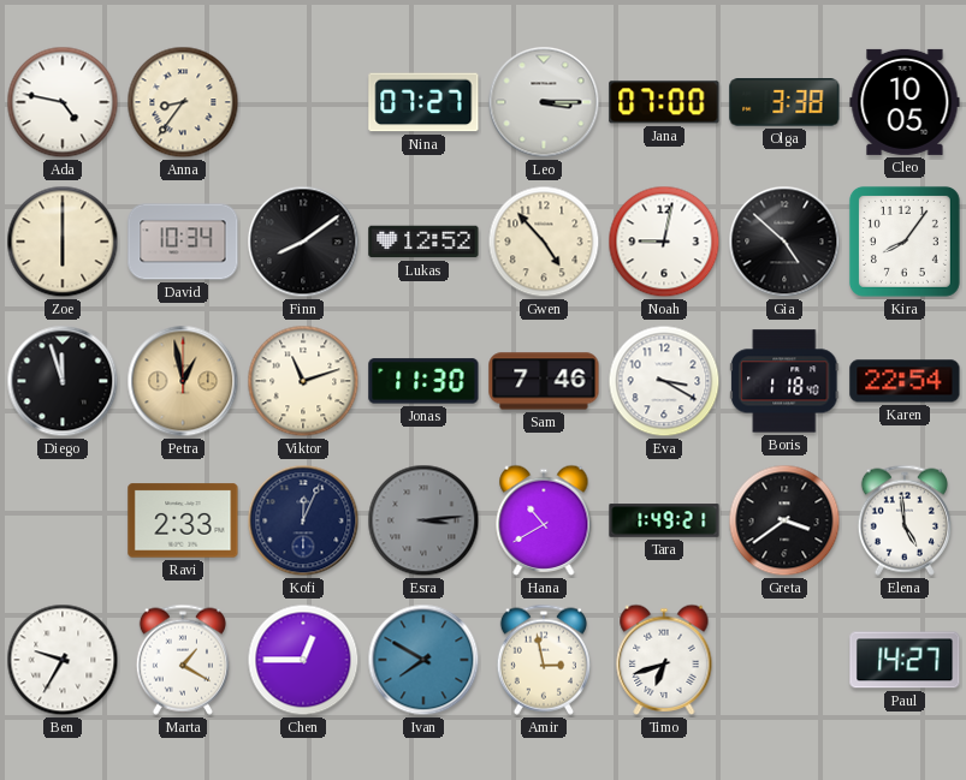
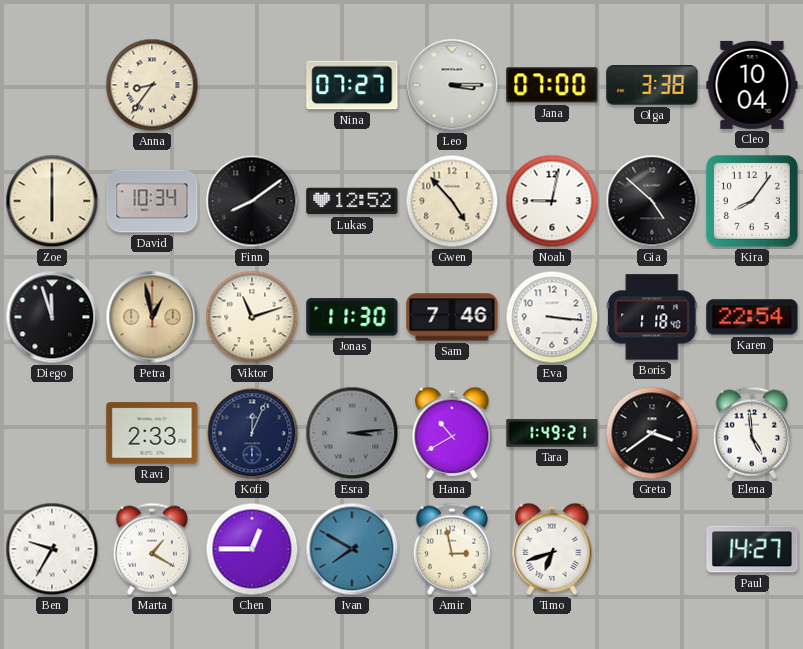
Ada: 4:47 -> none (63, 102)
Cleo: 10:05 -> 10:04 (752, 85)
Eva: 3:20 -> 3:16 (552, 317)
